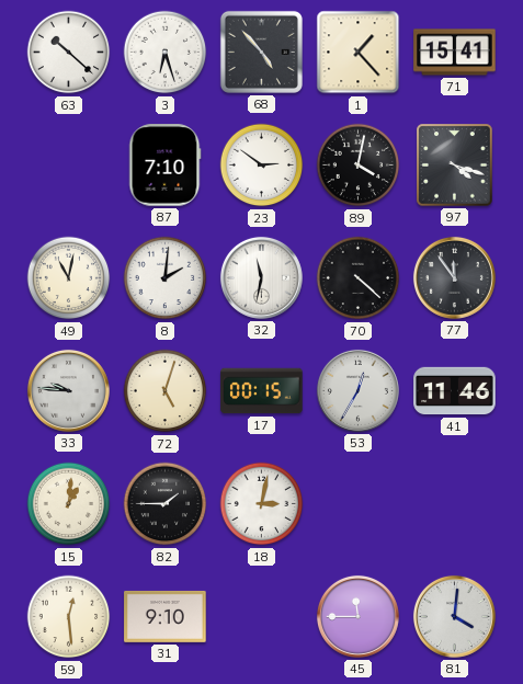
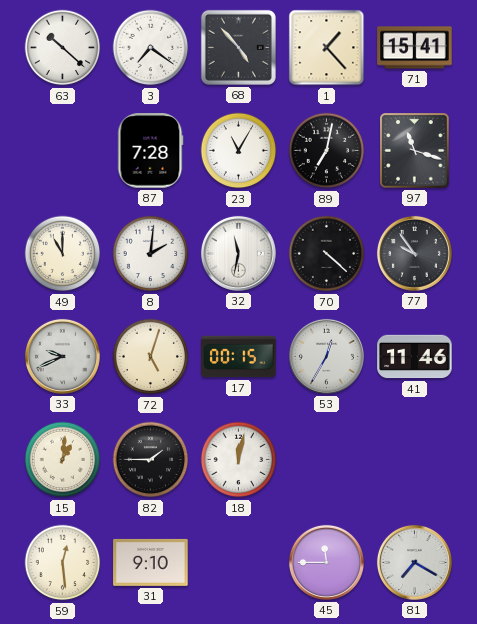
3: 6:27 -> 7:21 (151, 48)
87: 7:10 -> 7:28 (150, 151)
23: 2:51 -> 11:05 (239, 151)
89: 4:02 -> 7:02 (327, 151)
97: 4:18 -> 11:18 (415, 151)
49: 11:02 -> 11:00 (63, 254)
77: 11:54 -> 9:54 (414, 253)
33: 9:46 -> 9:41 (62, 356)
18: 3:02 -> 12:02 (239, 460)
81: 4:01 -> 7:20 (414, 562)
